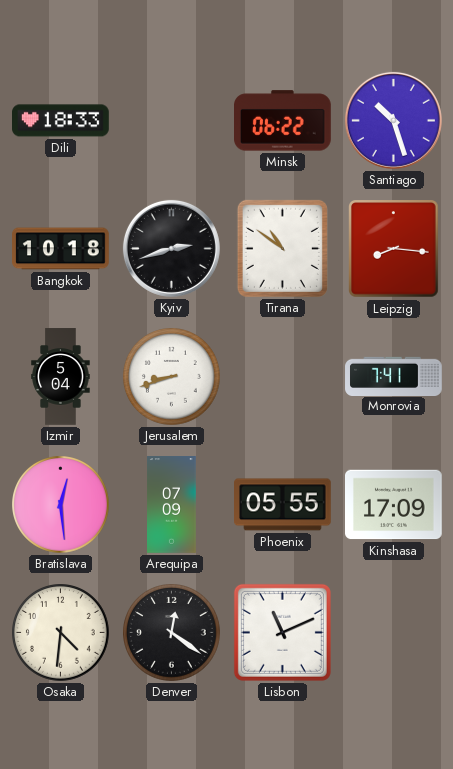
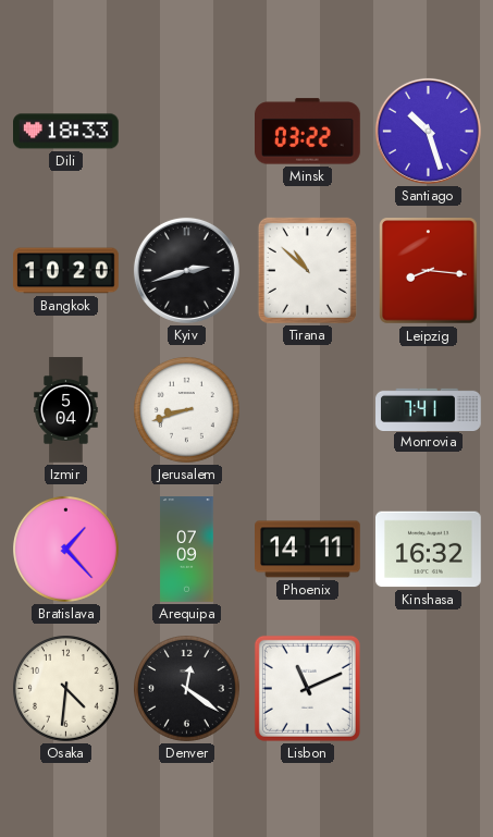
Minsk: 06:22 -> 03:22 (308, 132)
Bangkok: 10:18 -> 10:20 (66, 271)
Tirana: 10:51 -> 10:52 (307, 270)
Bratislava: 12:29 -> 1:23 (66, 550)
Phoenix: 05:55 -> 14:11 (308, 550)
Kinshasa: 17:09 -> 16:32 (429, 550)
